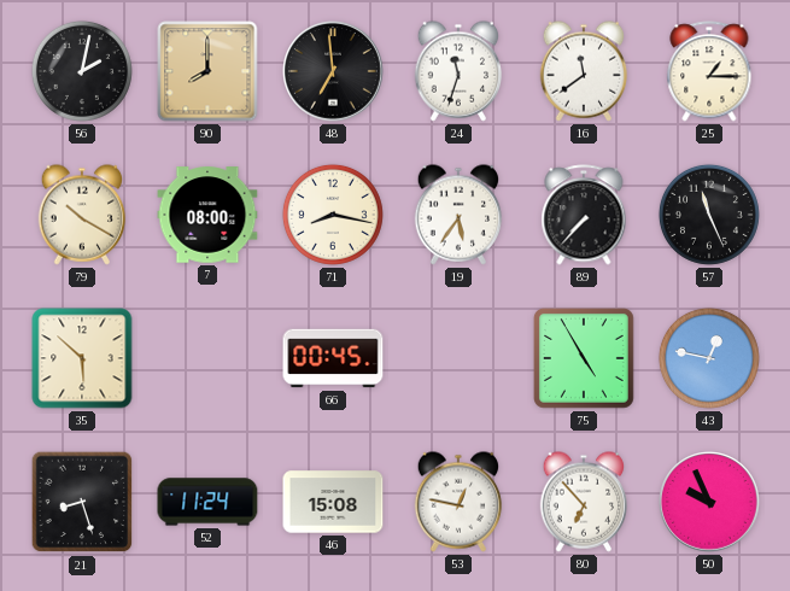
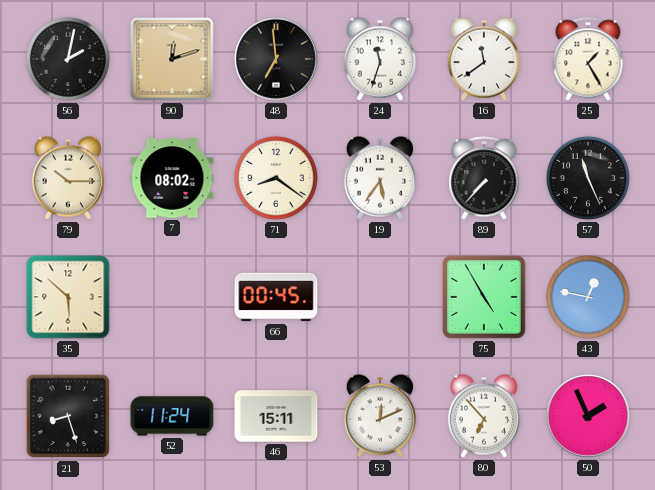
90: 8:00 -> 12:12 (172, 59)
25: 1:15 -> 1:25 (588, 59)
79: 10:20 -> 10:15 (68, 178)
7: 08:00 -> 08:02 (172, 178)
71: 8:17 -> 8:21 (276, 178)
46: 15:08 -> 15:11 (276, 416)
53: 12:47 -> 12:11 (380, 416)
50: 9:56 -> 1:56 (589, 417)
